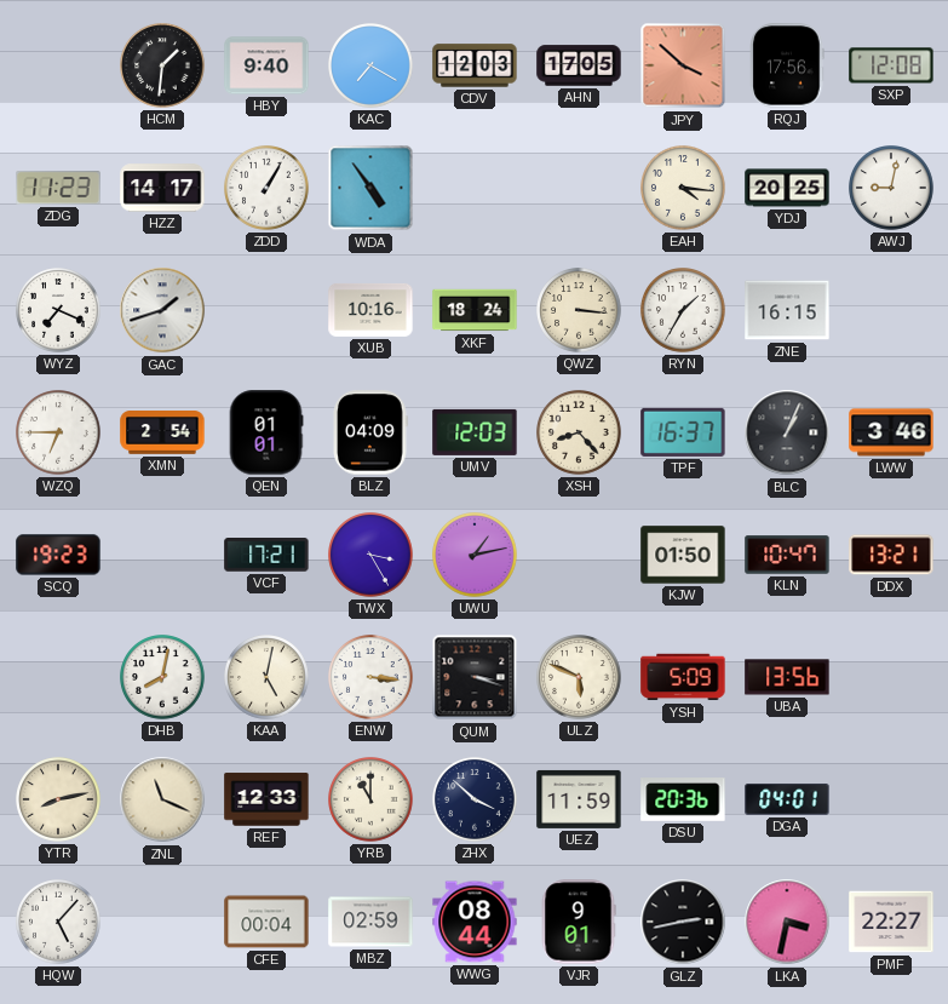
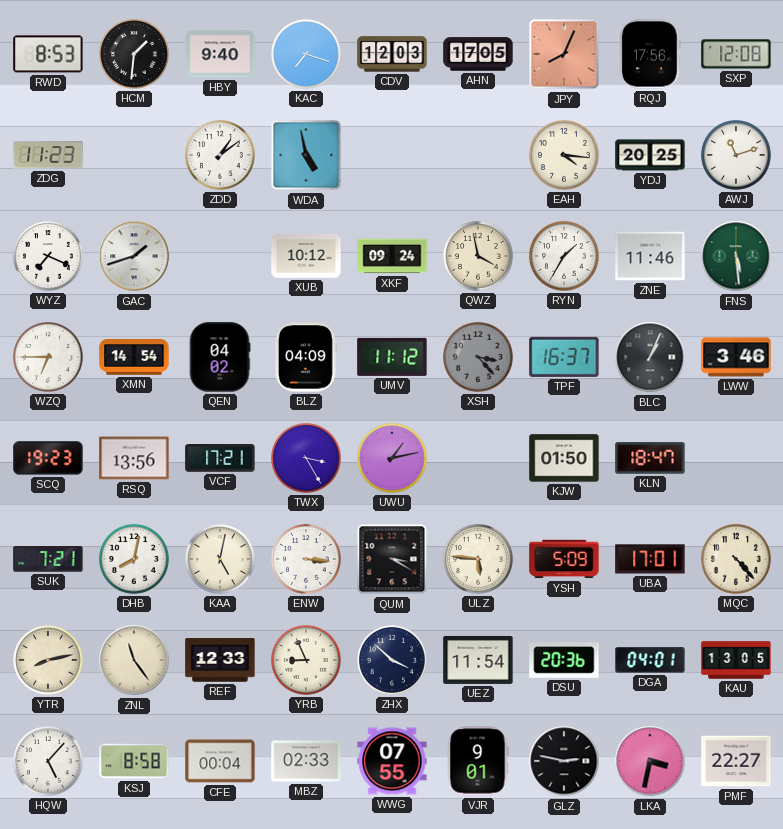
RWD: none -> 8:53 (48, 54)
KAC: 7:20 -> 7:18 (306, 54)
JPY: 3:52 -> 8:04 (564, 54)
HZZ: 14:17 -> none (162, 188)
ZDD: 1:05 -> 1:09 (220, 155)
WDA: 4:54 -> 4:58 (306, 155)
AWJ: 9:02 -> 11:12 (736, 155)
XUB: 10:16 -> 10:12 (306, 256)
XKF: 18:24 -> 09:24 (392, 256)
QWZ: 3:16 -> 3:58 (478, 256)
ZNE: 16:15 -> 11:46 (650, 256)
FNS: none -> 5:29 (736, 256)
XMN: 2:54 -> 14:54 (134, 357)
QEN: 01:01 -> 04:02 (220, 357)
UMV: 12:03 -> 11:12 (392, 357)
XSH: 8:23 -> 3:23 (478, 357)
XSH dial: cream -> grey (478, 357)
RSQ: none -> 13:56 (134, 458)
KLN: 10:47 -> 18:47 (650, 458)
DDX: 13:21 -> none (891, 555)
SUK: none -> 7:21 (48, 559)
QUM: 3:18 -> 3:20 (392, 559)
ULZ: 5:49 -> 5:46 (478, 559)
UBA: 13:56 -> 17:01 (650, 559)
MQC: none -> 4:23 (736, 559)
ZNL: 11:19 -> 11:24 (134, 660)
YRB: 11:00 -> 8:56 (306, 660)
UEZ: 11:59 -> 11:54 (478, 660)
KAU: none -> 13:05 (736, 660)
KSJ: none -> 8:58 (134, 761)
MBZ: 02:59 -> 02:33 (306, 761)
WWG: 08:44 -> 07:55 (392, 761)
GLZ: 2:43 -> 2:47 (564, 761)
